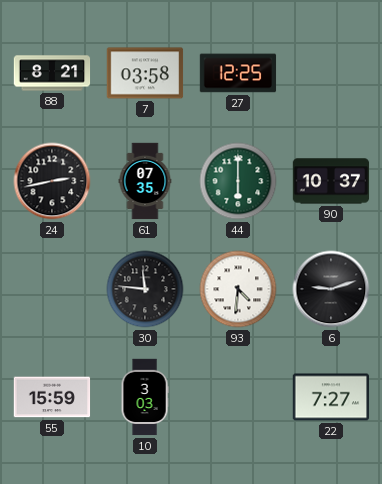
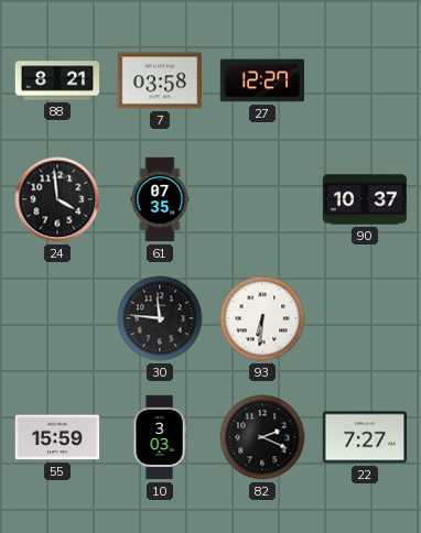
27: 12:25 -> 12:27 (262, 80)
24: 2:43 -> 3:59 (57, 199)
44: 6:00 -> none (238, 181)
93: 4:31 -> 6:31 (262, 318)
6: 9:12 -> none (331, 289)
82: none -> 2:19 (262, 437)
